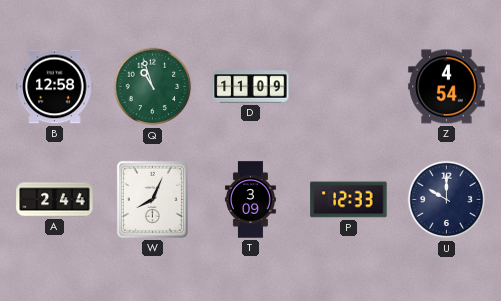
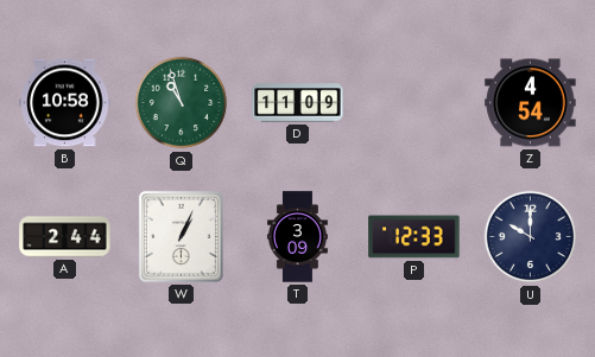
B: 12:58 -> 10:58 (65, 103)
W: 8:04 -> 1:04 (181, 236)
